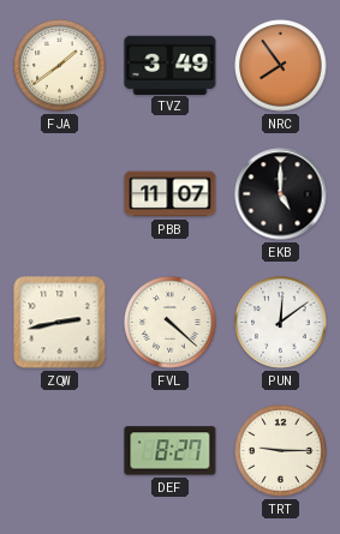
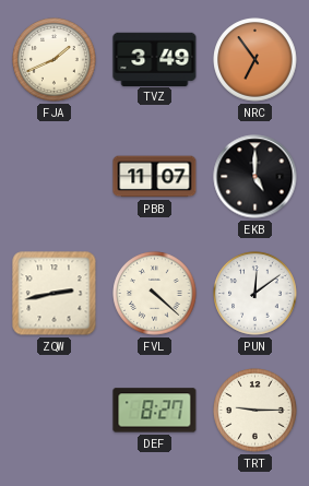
FJA: 1:39 -> 1:41 (55, 60)
NRC: 7:54 -> 6:54 (255, 60)
